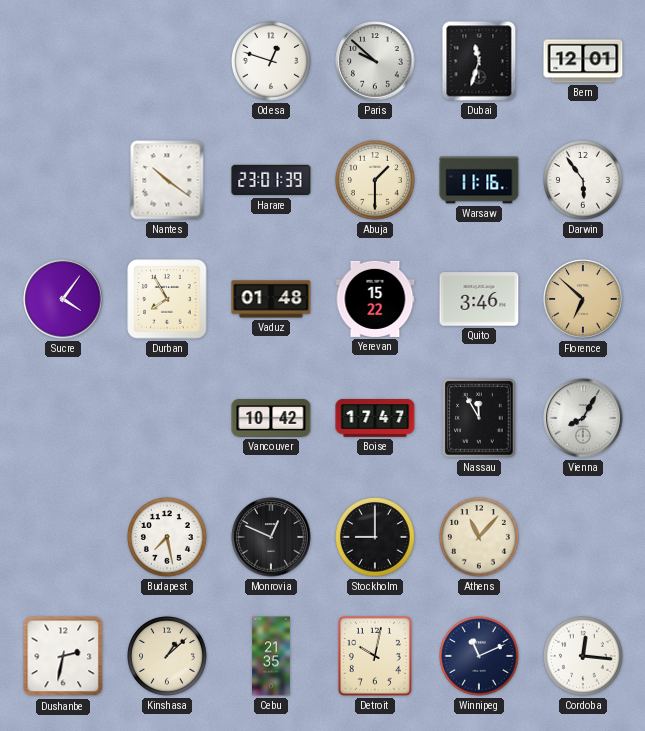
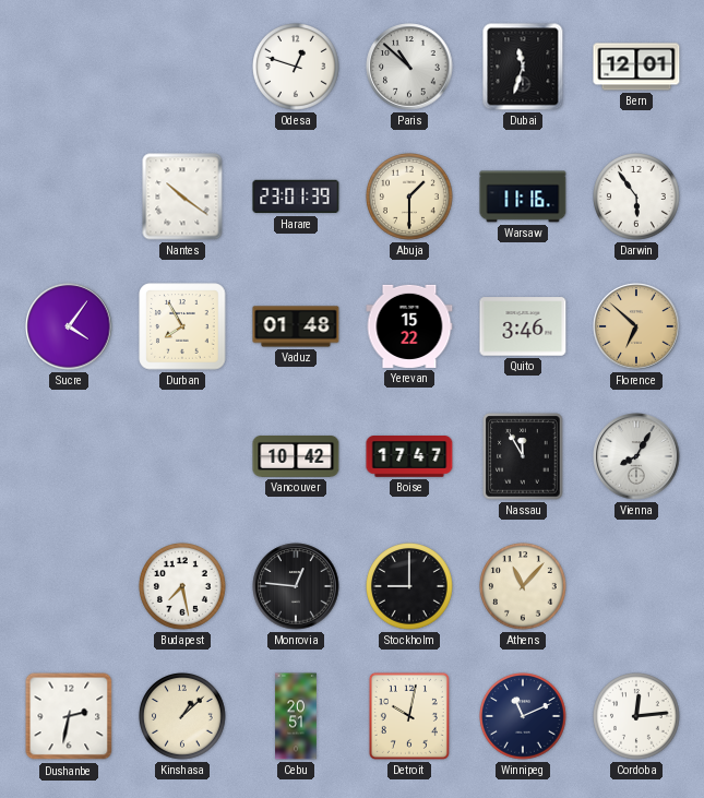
Paris: 9:52 -> 10:52 (409, 67)
Monrovia: 12:49 -> 12:46 (296, 586)
Cebu: 21:35 -> 20:51 (296, 716)
Cordoba: 12:16 -> 12:14 (637, 717)
